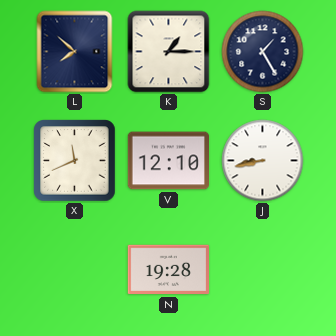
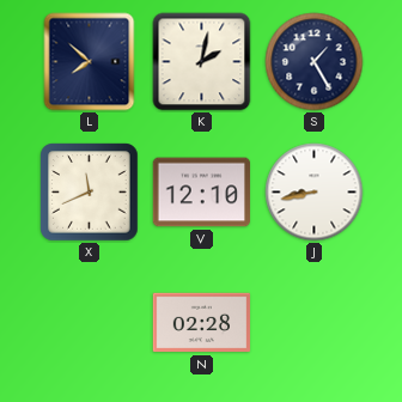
K: 1:15 -> 2:02 (202, 62)
N: 19:28 -> 02:28 (201, 323)
